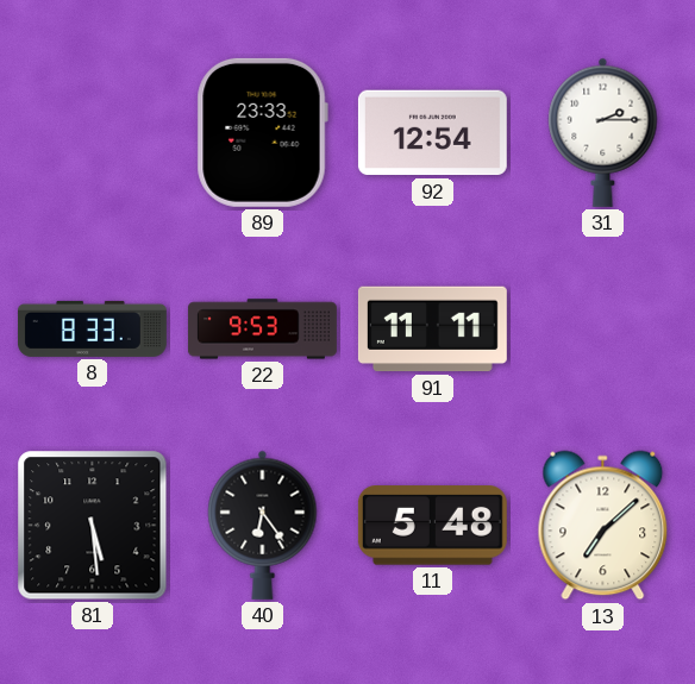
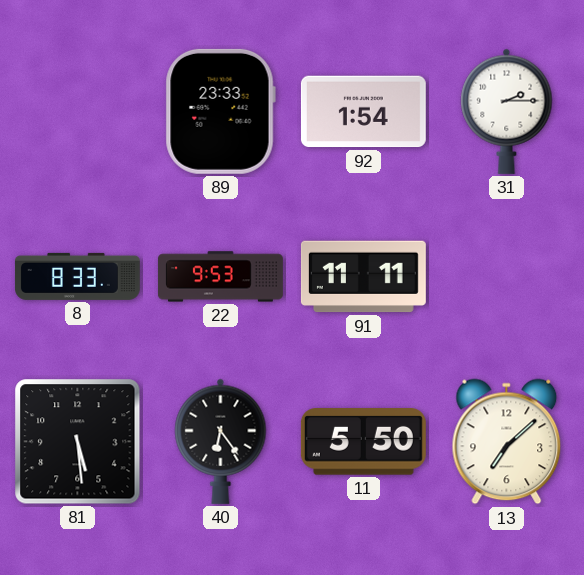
92: 12:54 -> 1:54 (363, 112)
11: 5:48 -> 5:50 (363, 442)
